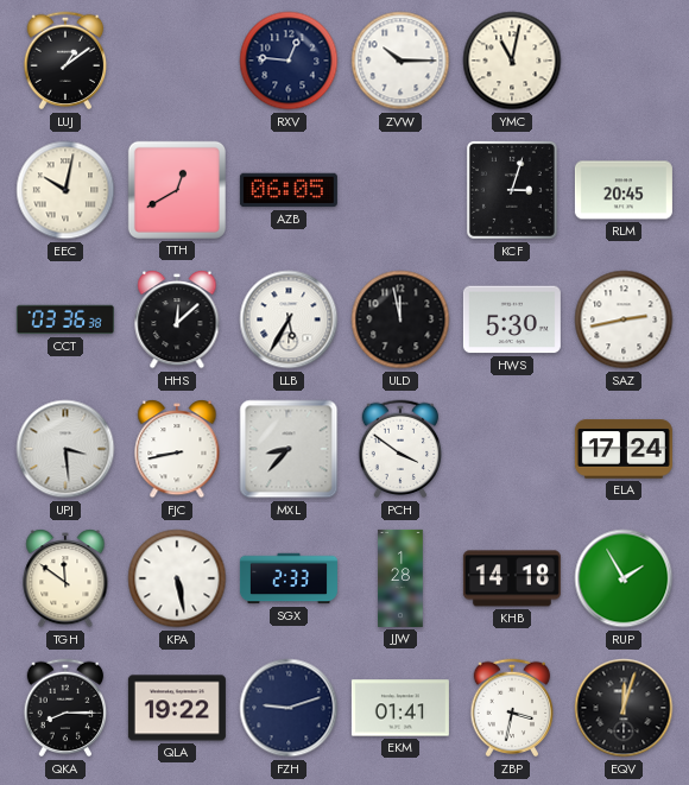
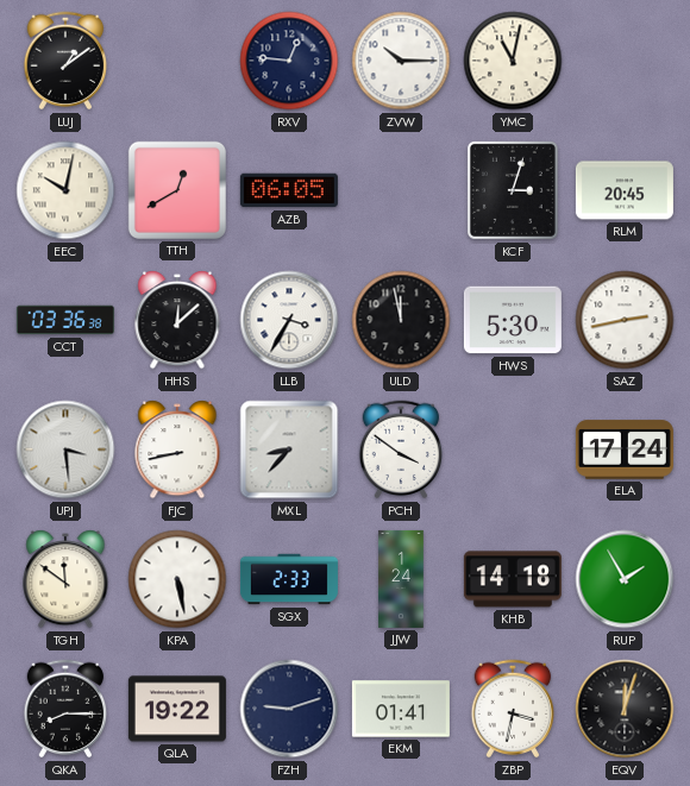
LLB: 5:35 -> 3:35 (289, 320)
JJW: 1:28 -> 1:24 (401, 579)
